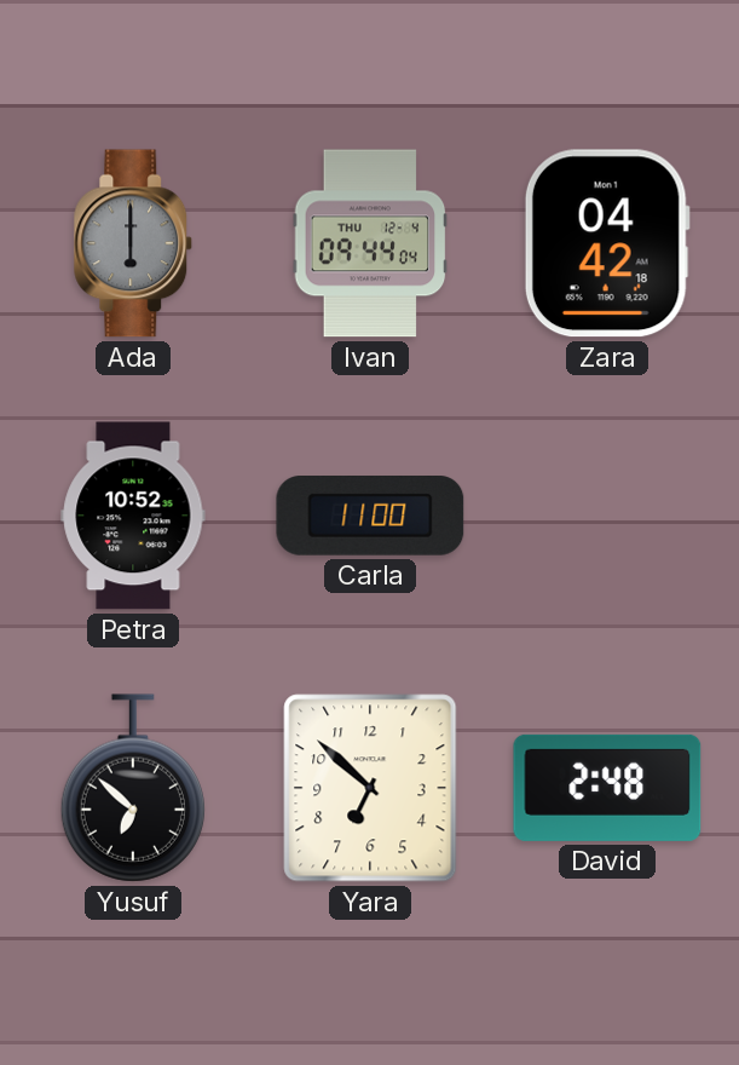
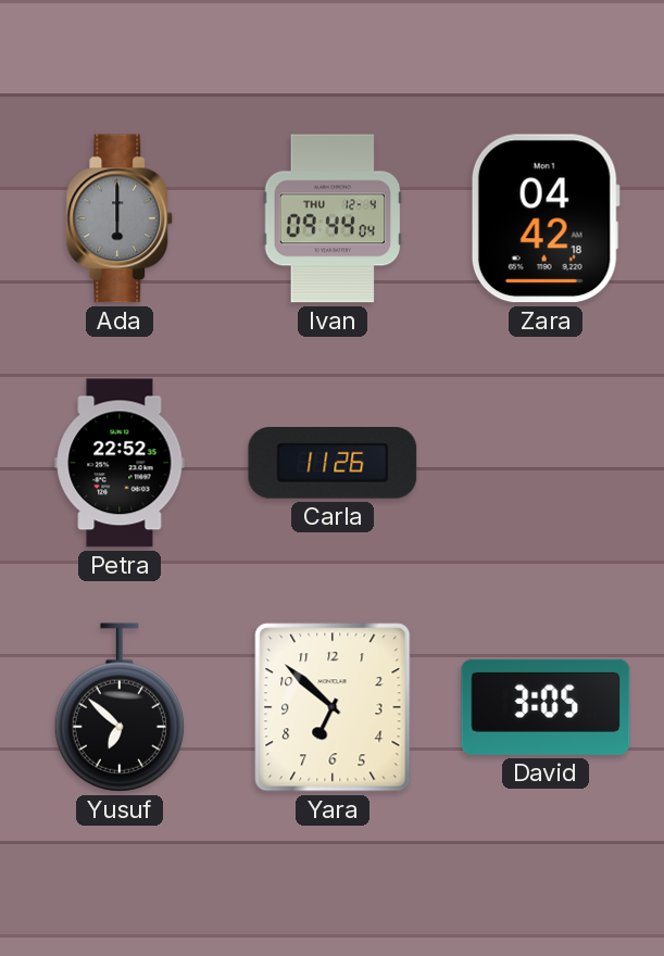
Petra: 10:52 -> 22:52 (120, 463)
Carla: 11:00 -> 11:26 (333, 464)
David: 2:48 -> 3:05 (546, 707)
